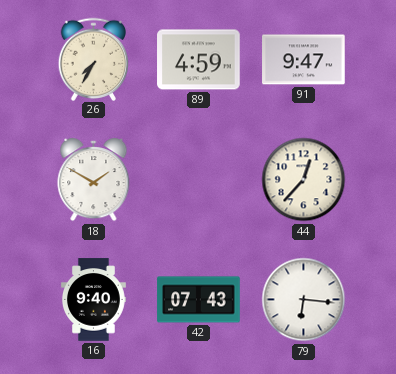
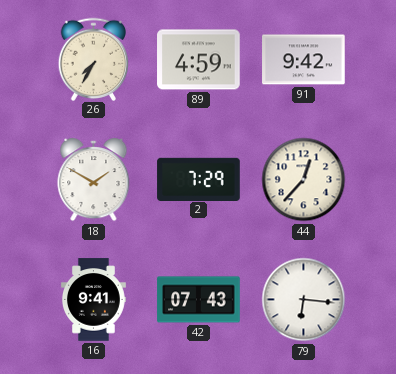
91: 9:47 -> 9:42 (304, 60)
2: none -> 7:29 (199, 179)
16: 9:40 -> 9:41 (93, 300)
